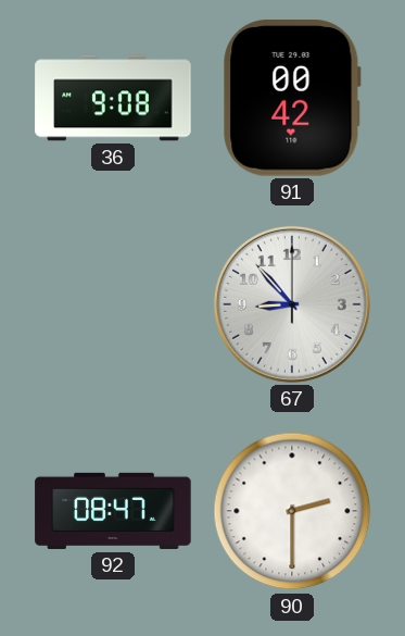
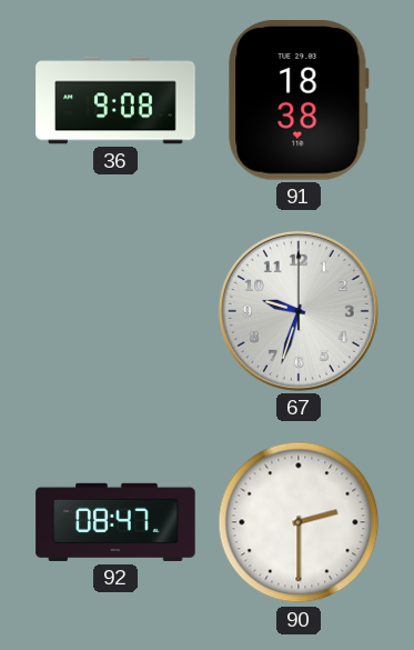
91: 00:42 -> 18:38 (299, 101)
67: 8:53 -> 9:33 (299, 311)
